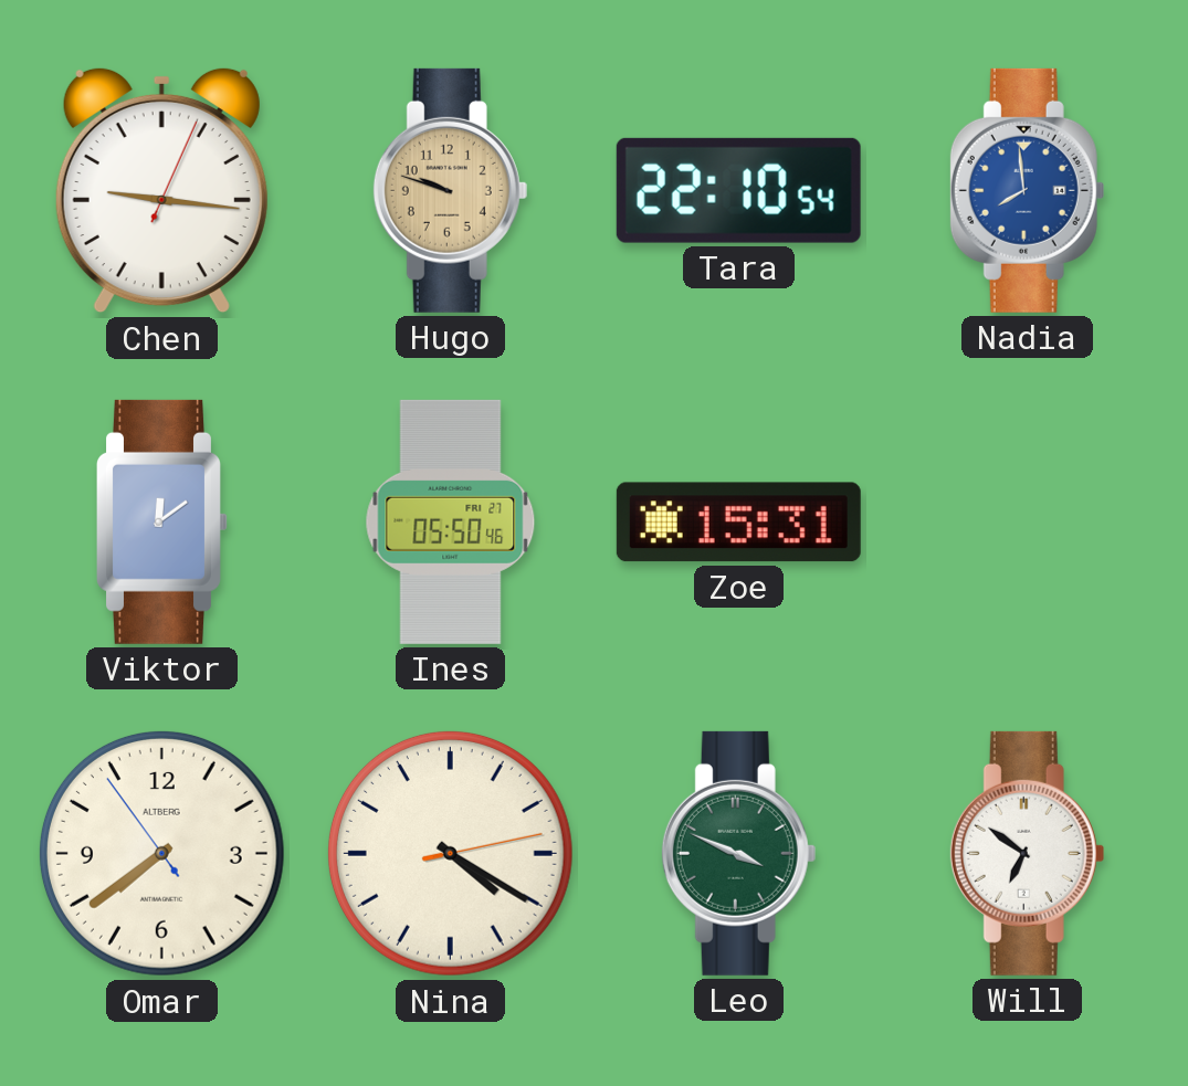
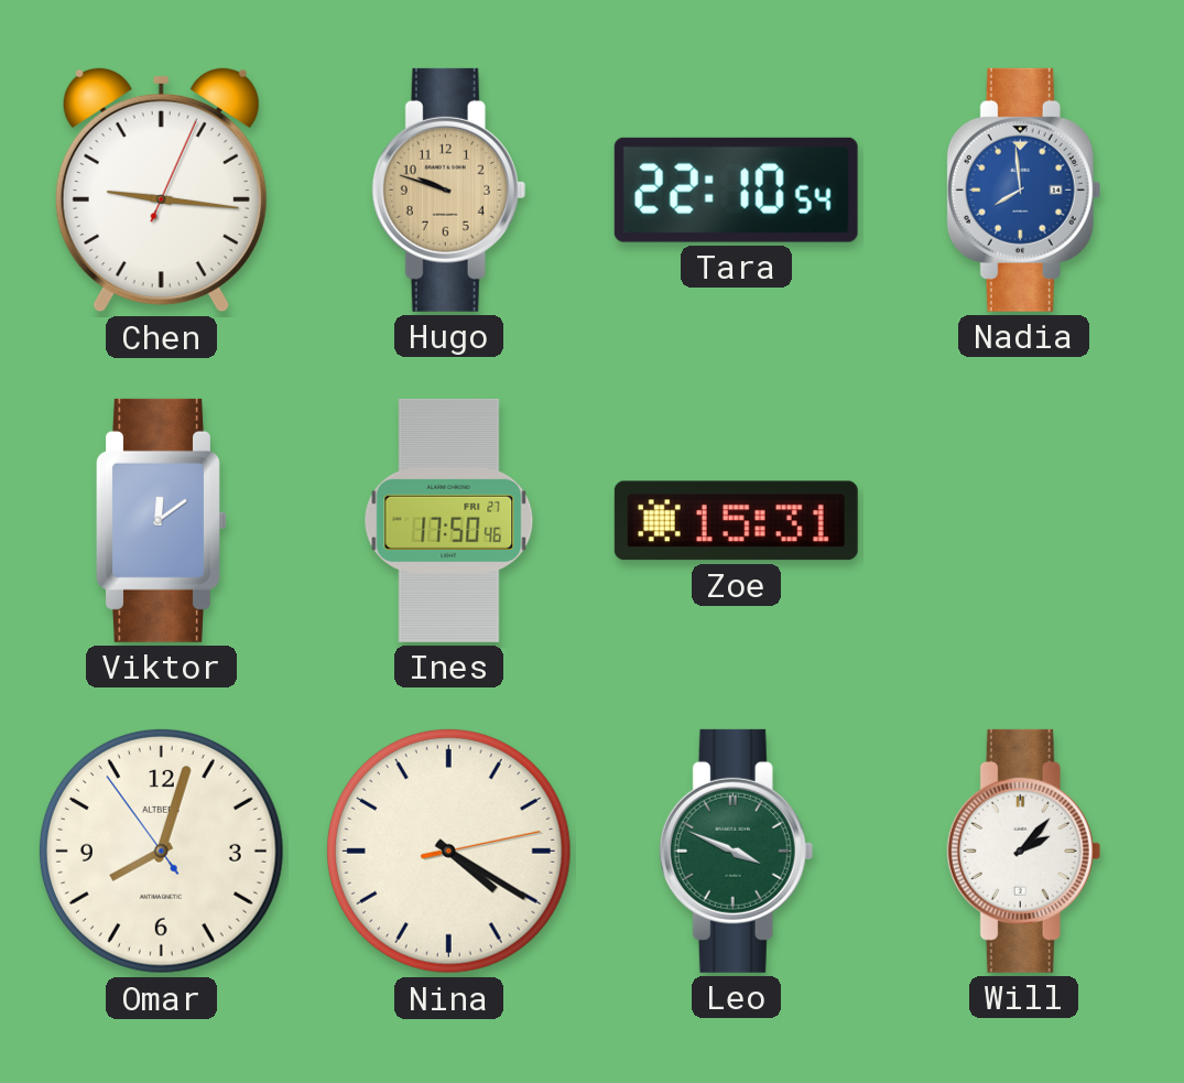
Ines: 05:50 -> 17:50 (449, 520)
Omar: 7:38 -> 8:02 (161, 851)
Will: 6:51 -> 2:07 (1024, 851)
